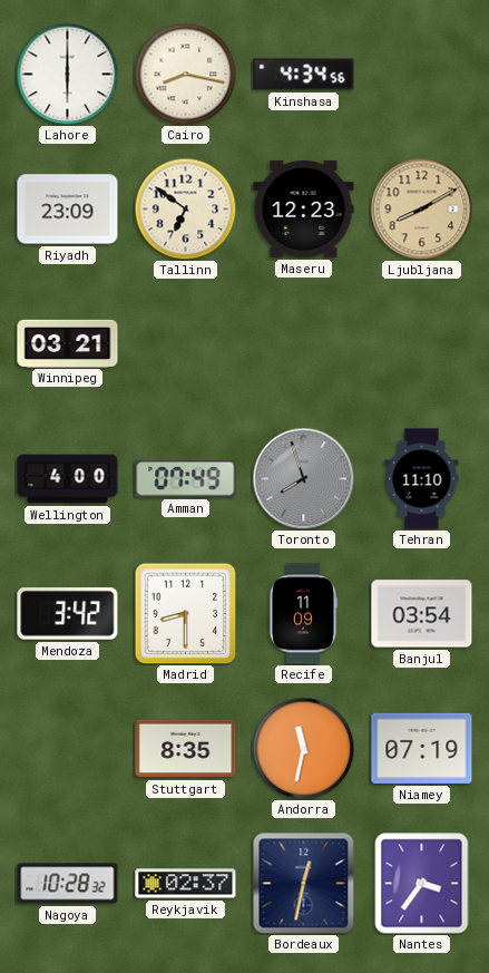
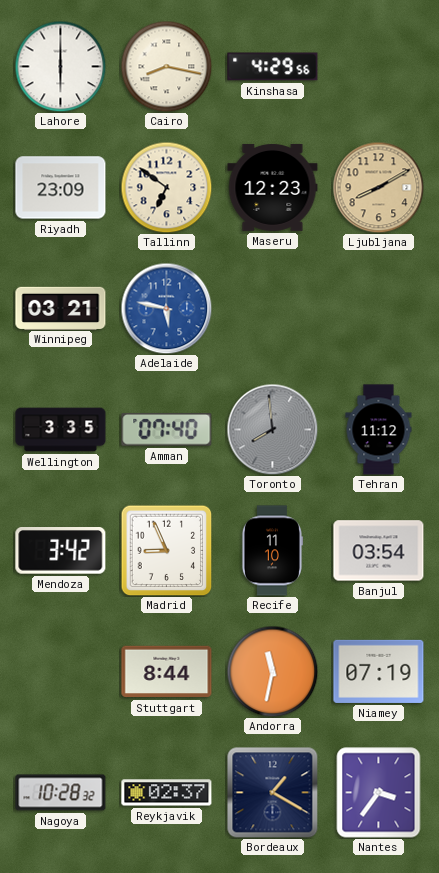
Kinshasa: 4:34 -> 4:29 (273, 67)
Adelaide: none -> 5:47 (166, 308)
Wellington: 4:00 -> 3:35 (61, 430)
Amman: 07:49 -> 07:40 (167, 430)
Toronto: 7:57 -> 7:59 (272, 429)
Tehran: 11:10 -> 11:12 (379, 430)
Madrid: 8:30 -> 8:56 (166, 550)
Recife: 11:09 -> 11:10 (272, 551)
Stuttgart: 8:35 -> 8:44 (167, 672)
Bordeaux: 12:32 -> 1:20 (272, 792)
